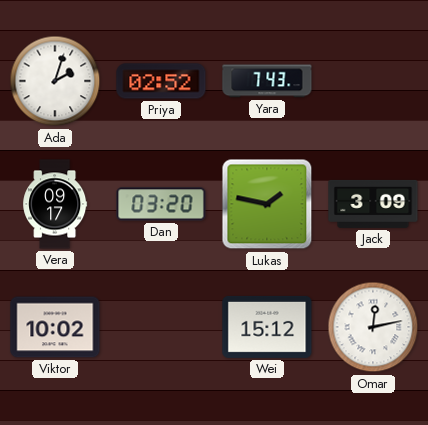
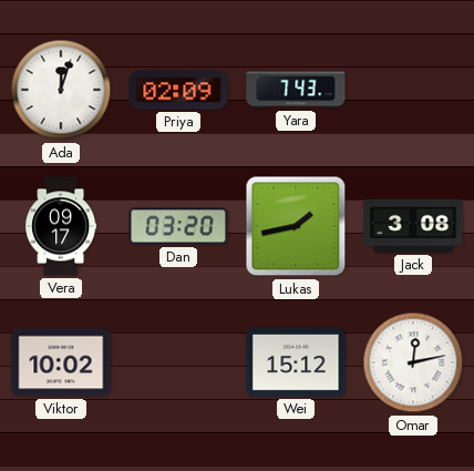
Ada: 2:03 -> 12:03 (61, 90)
Priya: 02:52 -> 02:09 (178, 90)
Lukas: 1:47 -> 1:43 (296, 226)
Jack: 3:09 -> 3:08 (413, 226)
